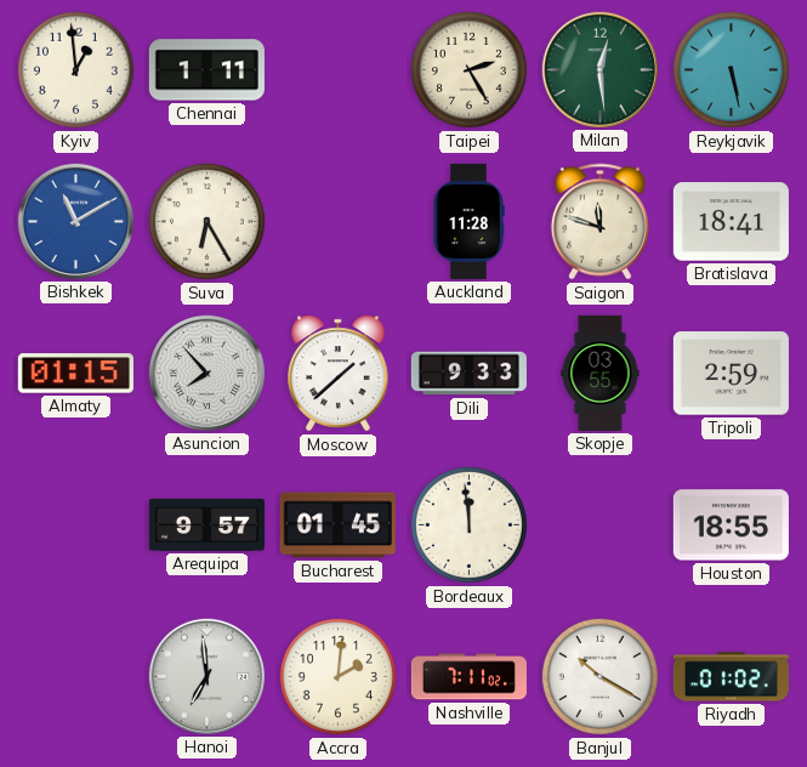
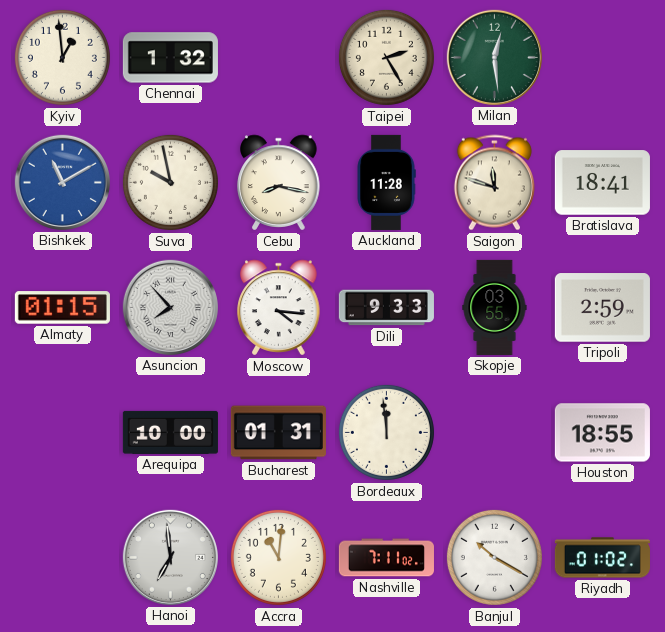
Chennai: 1:11 -> 1:32 (170, 58)
Reykjavik: 5:28 -> none (731, 69)
Suva: 6:25 -> 9:58 (170, 182)
Cebu: none -> 8:17 (279, 183)
Moscow: 1:38 -> 4:16 (279, 308)
Arequipa: 9:57 -> 10:00 (170, 432)
Bucharest: 01:45 -> 01:31 (278, 433)
Accra: 2:01 -> 11:01 (278, 557)
